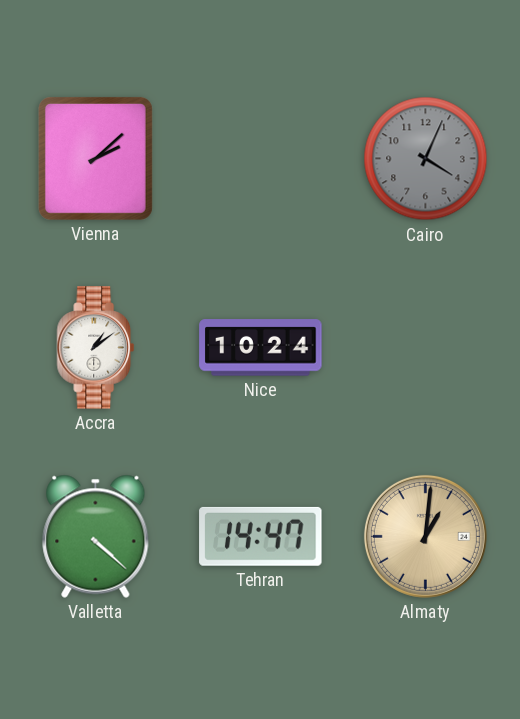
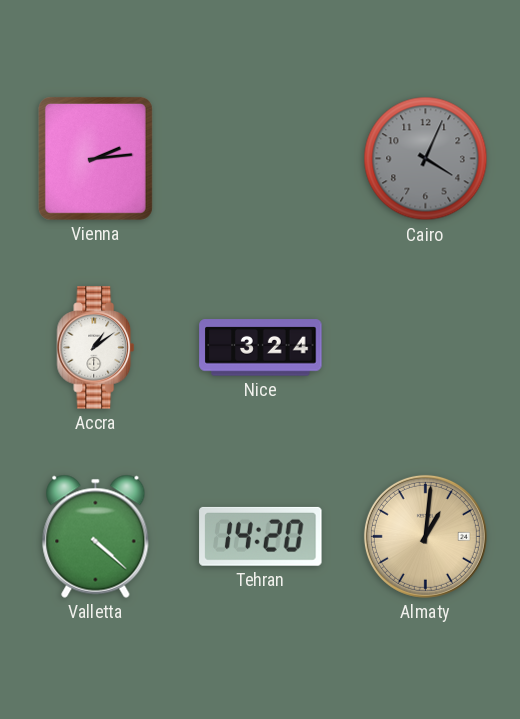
Vienna: 2:08 -> 2:14 (95, 158)
Nice: 10:24 -> 3:24 (261, 348)
Tehran: 14:47 -> 14:20 (261, 536)
